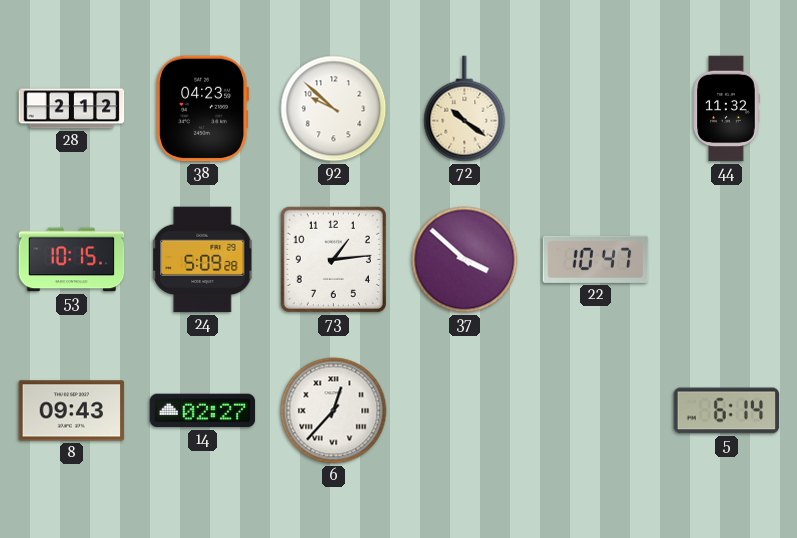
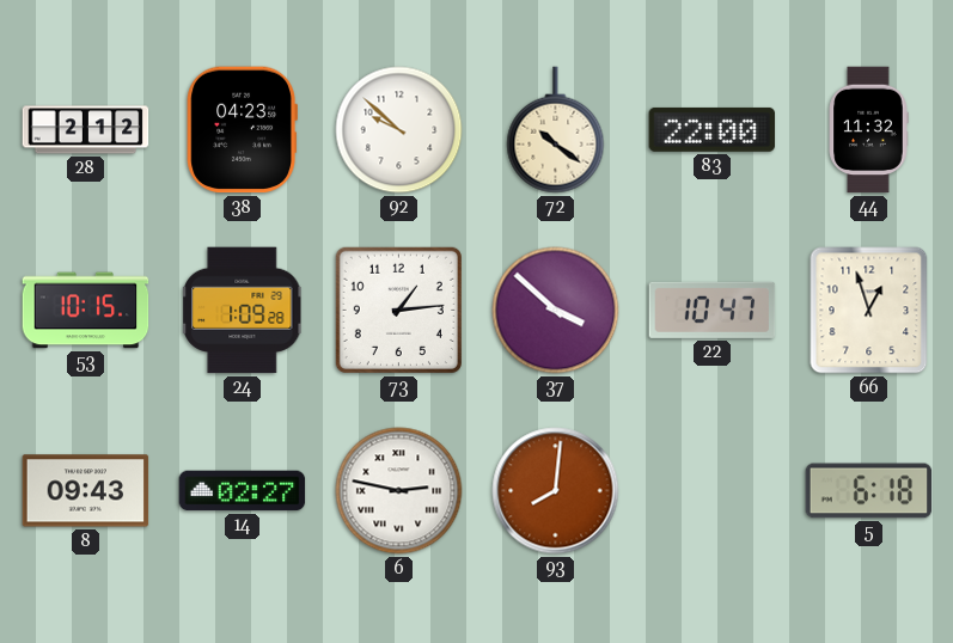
83: none -> 22:00 (713, 129)
24: 5:09 -> 1:09 (243, 311)
66: none -> 12:57 (869, 311)
6: 12:37 -> 2:47 (399, 491)
93: none -> 8:01 (556, 491)
5: 6:14 -> 6:18 (869, 491)
